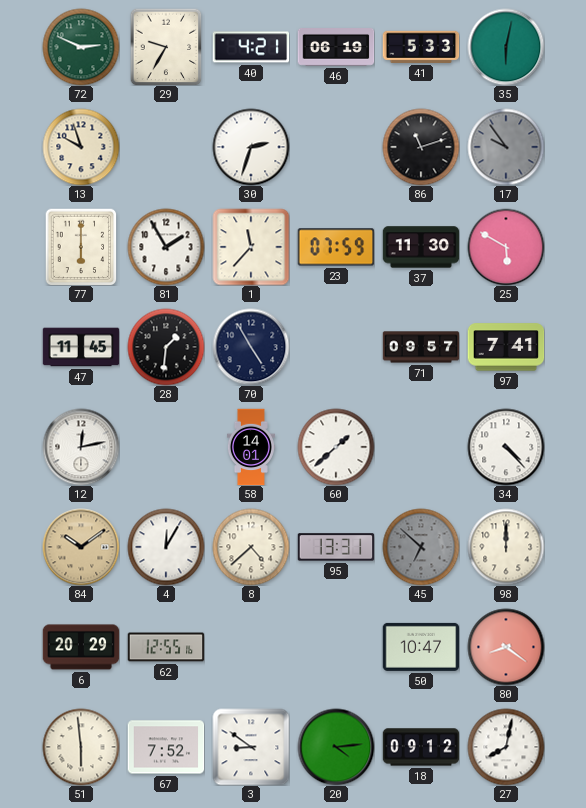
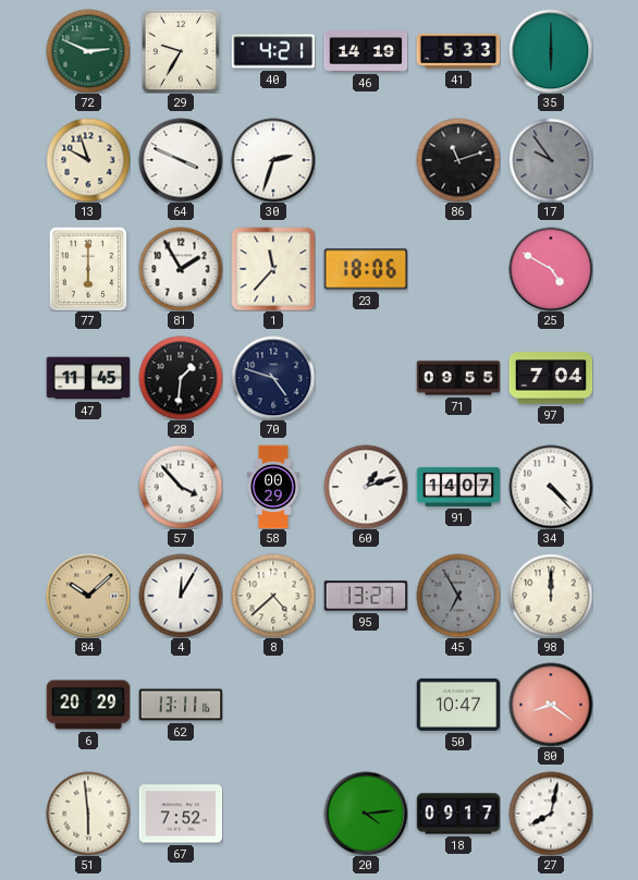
46: 06:19 -> 14:19 (366, 52)
35: 6:02 -> 6:00 (551, 51)
64: none -> 3:49 (181, 160)
23: 07:59 -> 18:06 (366, 269)
37: 11:30 -> none (421, 247)
25: 5:50 -> 4:50 (551, 269)
70: 4:55 -> 4:48 (273, 378)
71: 09:57 -> 09:55 (458, 378)
97: 7:41 -> 7:04 (551, 378)
12: 12:13 -> none (81, 447)
57: none -> 3:53 (181, 487)
58: 14:01 -> 00:29 (273, 487)
60: 1:38 -> 1:12 (366, 487)
91: none -> 14:07 (458, 487)
84: 10:09 -> 10:08 (88, 596)
95: 13:31 -> 13:27 (366, 596)
45: 6:52 -> 6:55 (458, 596)
62: 12:55 -> 13:11 (181, 705)
3: 8:51 -> none (251, 747)
18: 09:12 -> 09:17 (458, 814)
